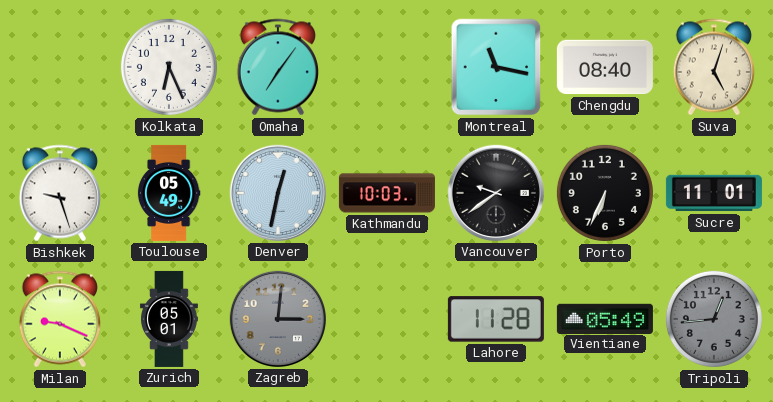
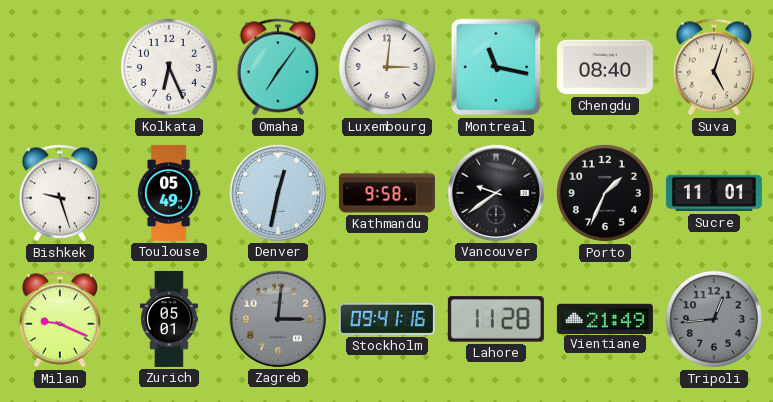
Luxembourg: none -> 3:01 (387, 67)
Kathmandu: 10:03 -> 9:58 (387, 193)
Porto: 6:34 -> 1:34 (605, 193)
Stockholm: none -> 09:41 (387, 319)
Vientiane: 05:49 -> 21:49 (605, 318)
